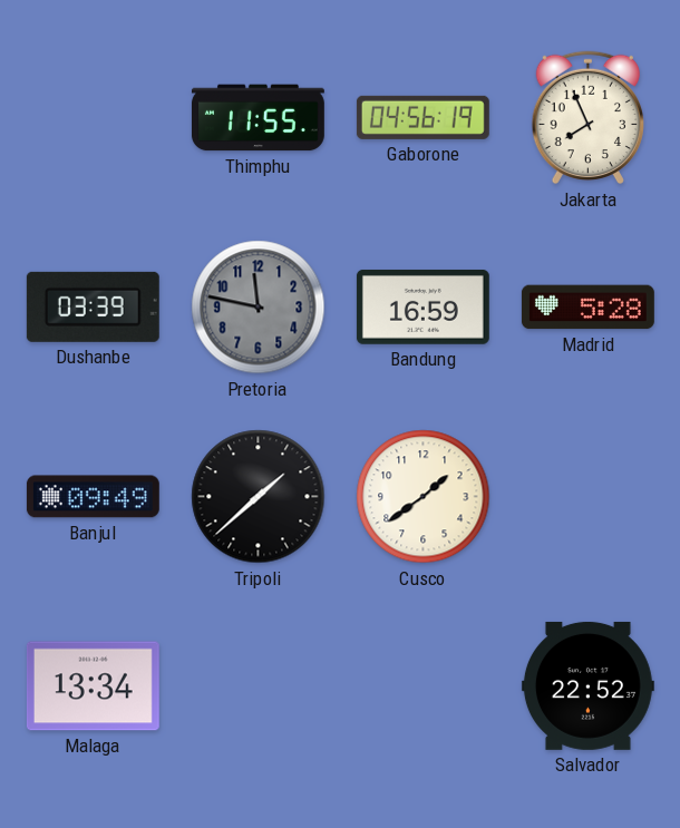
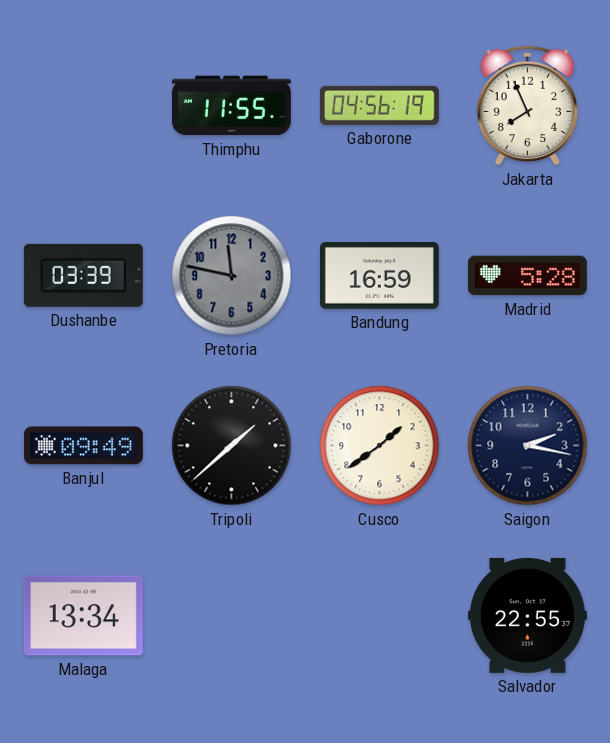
Saigon: none -> 2:17 (528, 446)
Salvador: 22:52 -> 22:55 (527, 615)
